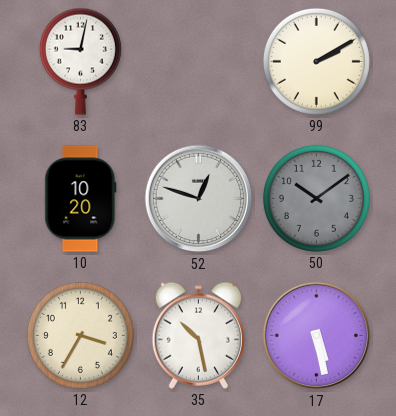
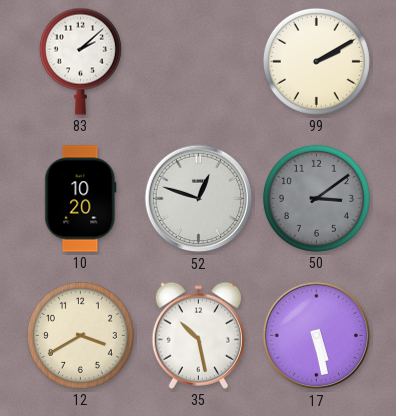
83: 9:02 -> 2:08 (80, 61)
50: 10:09 -> 3:09 (316, 198)
12: 3:35 -> 3:40 (80, 335)
